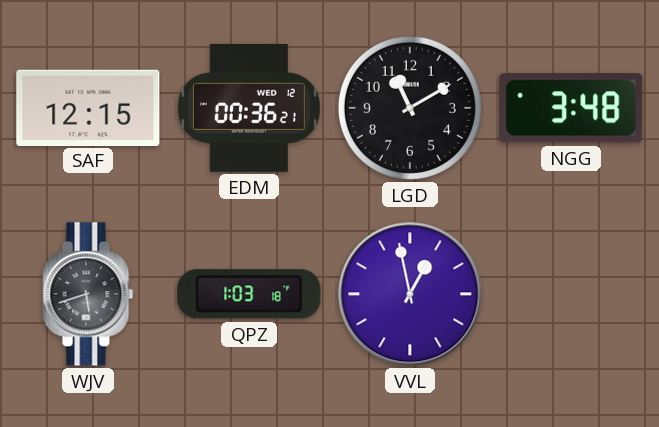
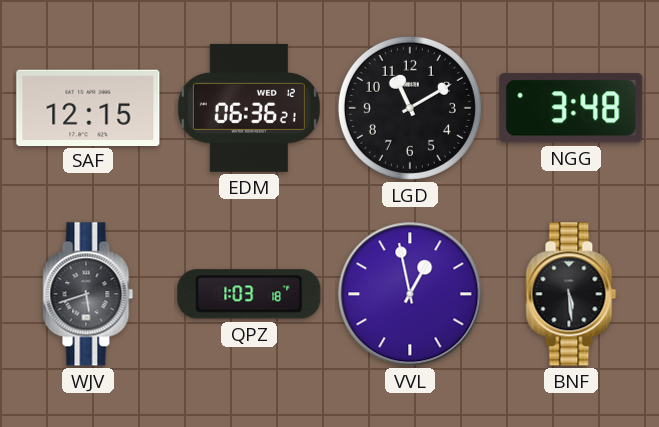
EDM: 00:36 -> 06:36 (249, 108)
BNF: none -> 5:29 (571, 294)
